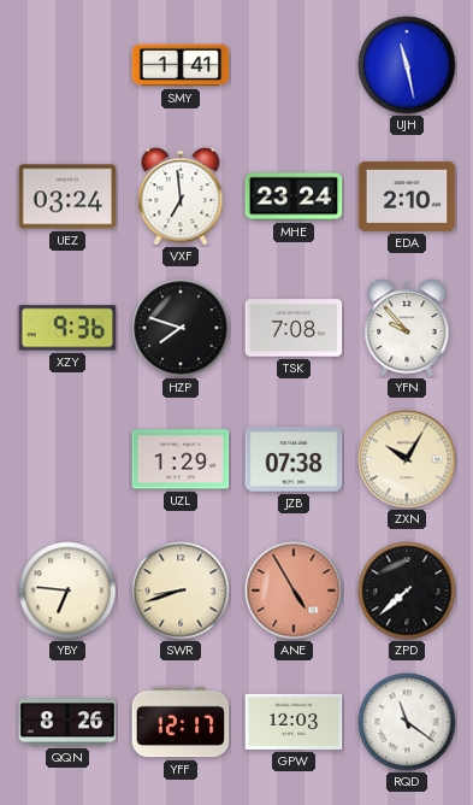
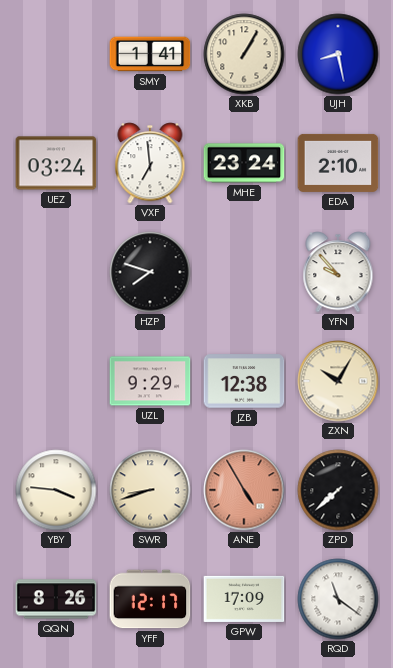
XKB: none -> 1:05 (244, 54)
UJH: 11:28 -> 8:28 (338, 54)
XZY: 9:36 -> none (67, 328)
TSK: 7:08 -> none (294, 328)
UZL: 1:29 -> 9:29 (150, 381)
JZB: 07:38 -> 12:38 (244, 381)
YBY: 6:46 -> 3:46 (56, 490)
GPW: 12:03 -> 17:09 (244, 599)
